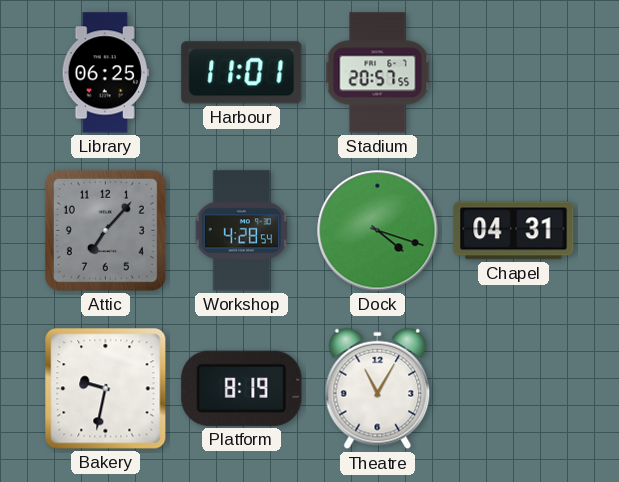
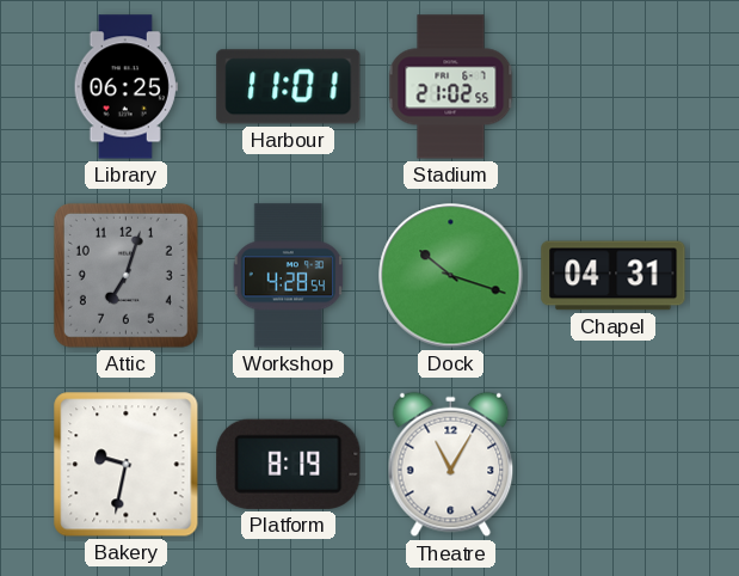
Stadium: 20:57 -> 21:02 (451, 87)
Attic: 7:07 -> 7:03 (125, 275)
Dock: 4:18 -> 10:18 (451, 276)
